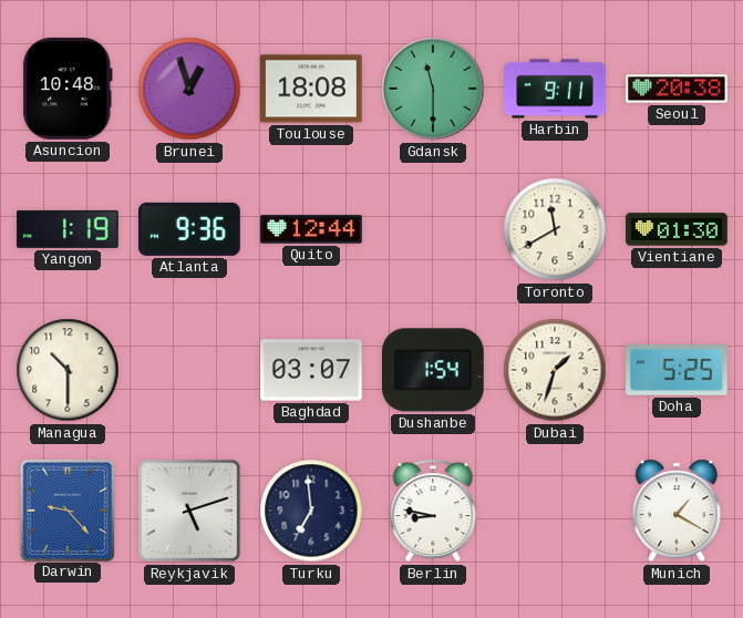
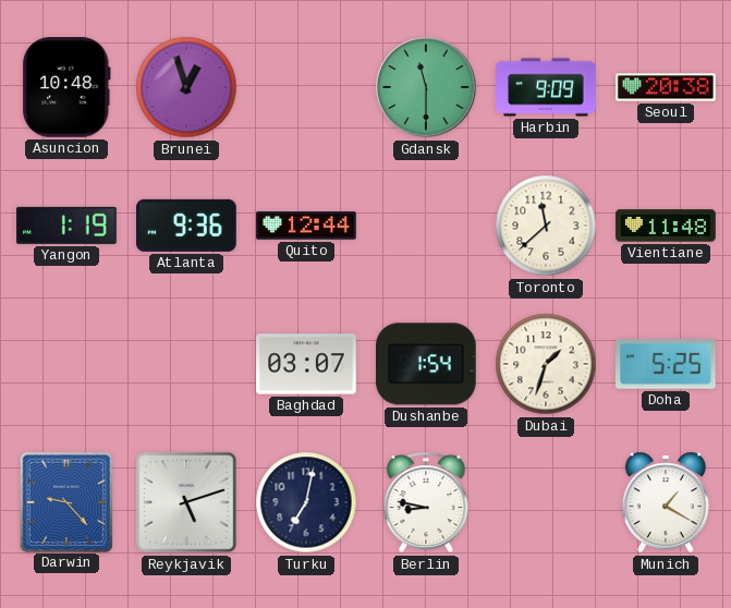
Toulouse: 18:08 -> none (311, 89)
Harbin: 9:11 -> 9:09 (546, 87)
Toronto: 11:40 -> 11:38 (546, 226)
Vientiane: 01:30 -> 11:48 (666, 226)
Managua: 10:30 -> none (68, 370)
Turku: 6:59 -> 7:02 (306, 502)
